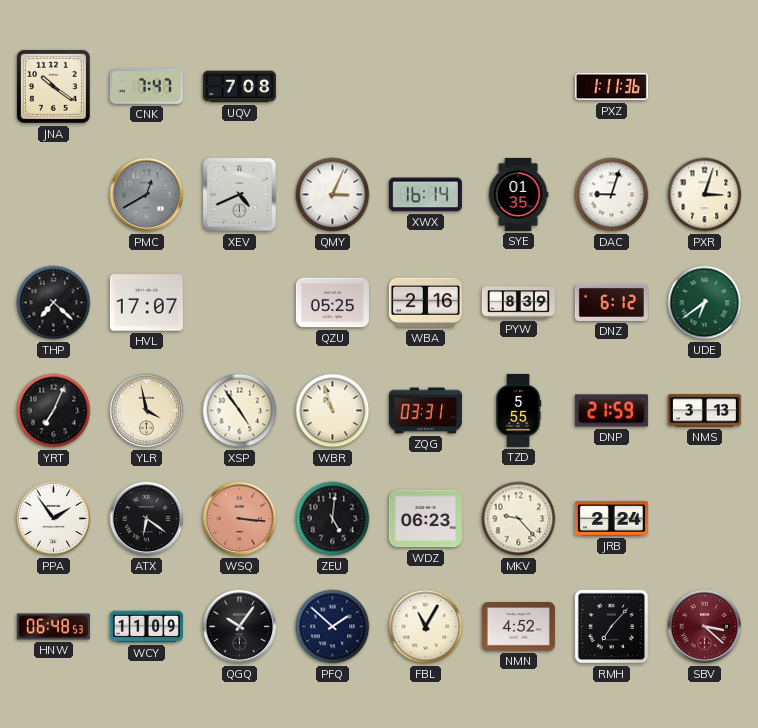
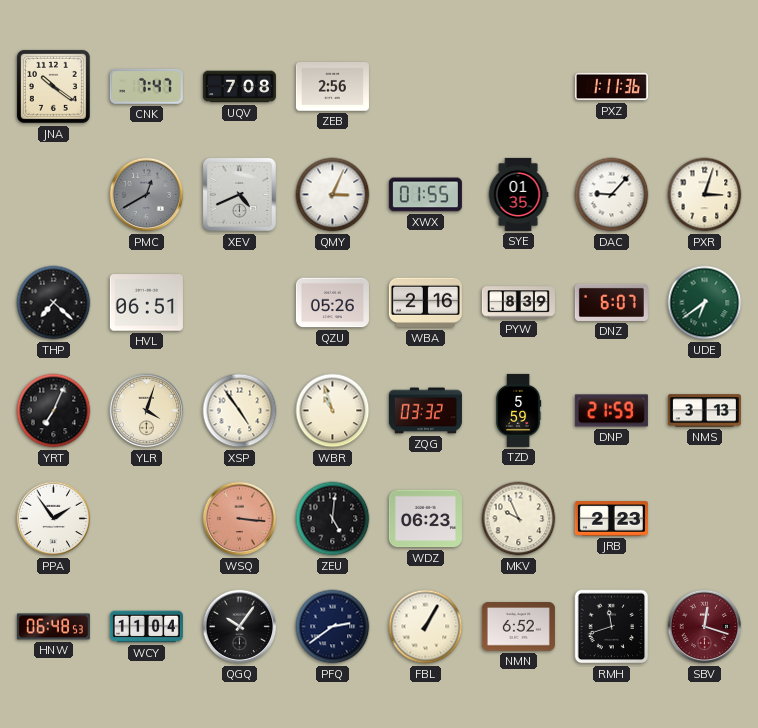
ZEB: none -> 2:56 (332, 87)
XWX: 16:14 -> 01:55 (425, 195)
DAC: 9:03 -> 9:07 (612, 195)
HVL: 17:07 -> 06:51 (146, 303)
QZU: 05:25 -> 05:26 (332, 303)
DNZ: 6:12 -> 6:07 (611, 302)
YLR: 3:58 -> 4:03 (147, 411)
ZQG: 03:31 -> 03:32 (425, 411)
TZD: 5:55 -> 5:59 (518, 410)
ATX: 6:21 -> none (147, 519)
MKV: 9:23 -> 9:56 (519, 519)
JRB: 2:24 -> 2:23 (611, 519)
WCY: 11:09 -> 11:04 (146, 627)
PFQ: 1:52 -> 2:39 (333, 627)
FBL: 11:05 -> 1:05 (426, 627)
NMN: 4:52 -> 6:52 (518, 627)
RMH: 7:07 -> 11:42 (612, 627)
SBV: 3:22 -> 12:18 (705, 627)
